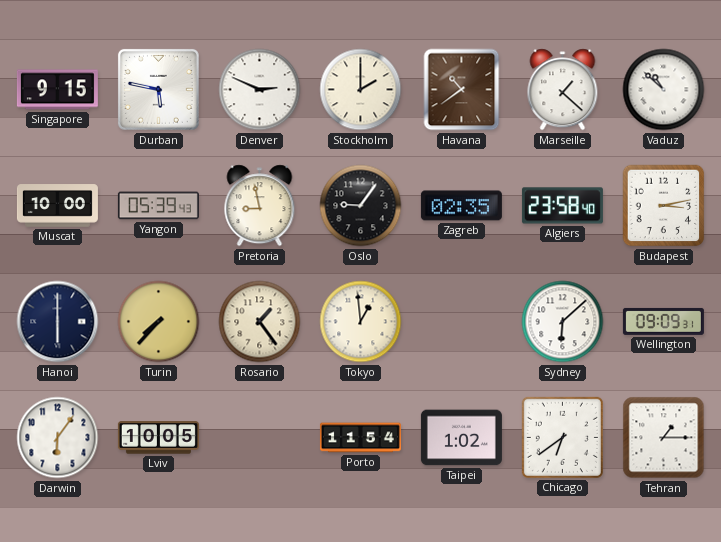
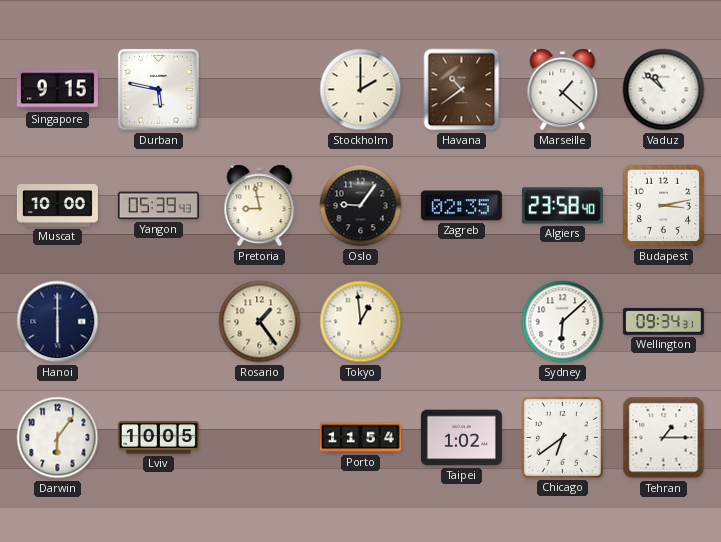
Denver: 2:49 -> none (260, 90)
Turin: 7:37 -> none (159, 322)
Wellington: 09:09 -> 09:34 (663, 321)
